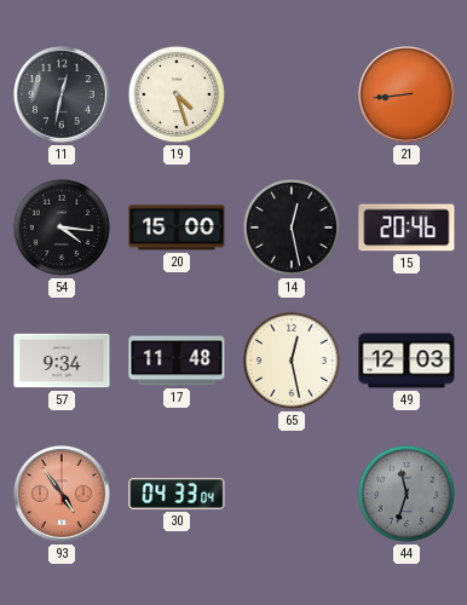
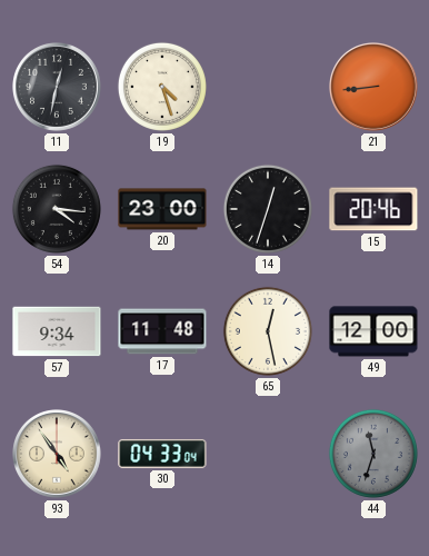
20: 15:00 -> 23:00 (162, 209)
14: 12:28 -> 12:33 (268, 209)
49: 12:03 -> 12:00 (373, 331)
93 dial: salmon -> cream (58, 455)
